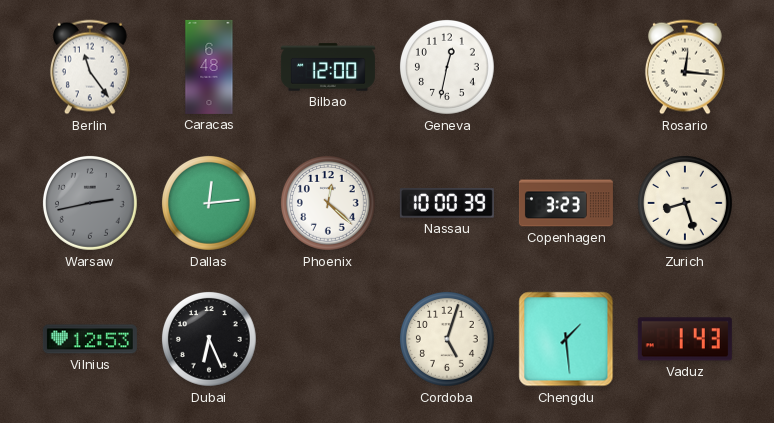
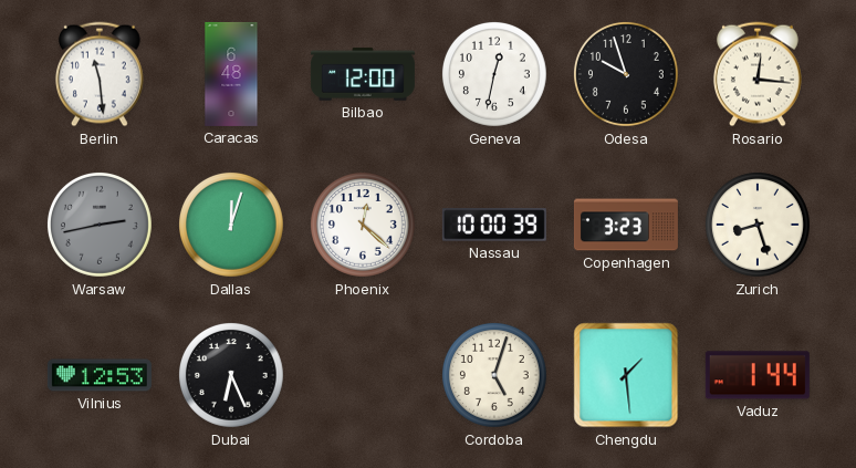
Berlin: 11:24 -> 11:29 (100, 74)
Odesa: none -> 9:57 (626, 74)
Dallas: 12:14 -> 12:03 (231, 225)
Vaduz: 1:43 -> 1:44 (758, 375)
